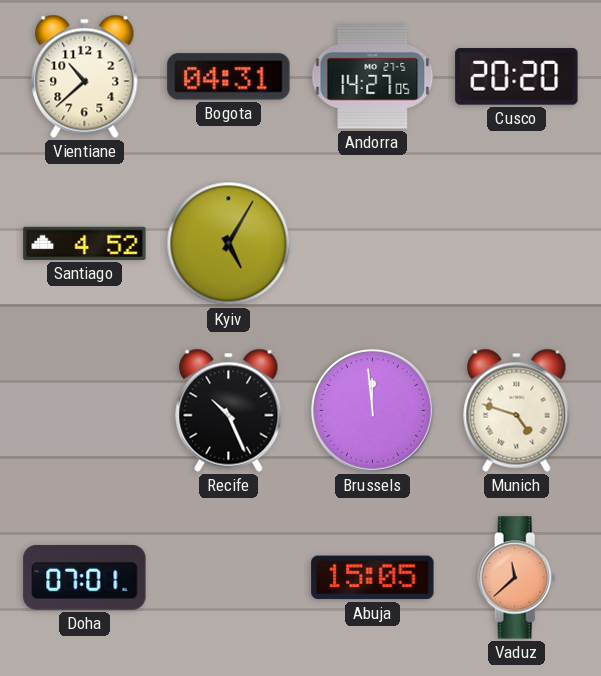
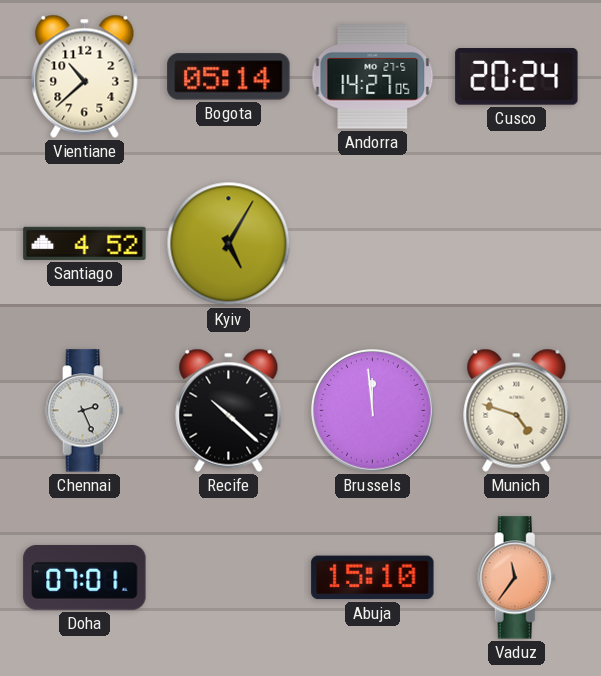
Bogota: 04:31 -> 05:14 (229, 77)
Cusco: 20:20 -> 20:24 (517, 77)
Chennai: none -> 2:26 (85, 411)
Recife: 10:26 -> 10:22 (229, 410)
Abuja: 15:05 -> 15:10 (373, 578)
Vaduz: 11:38 -> 11:36 (517, 578)
